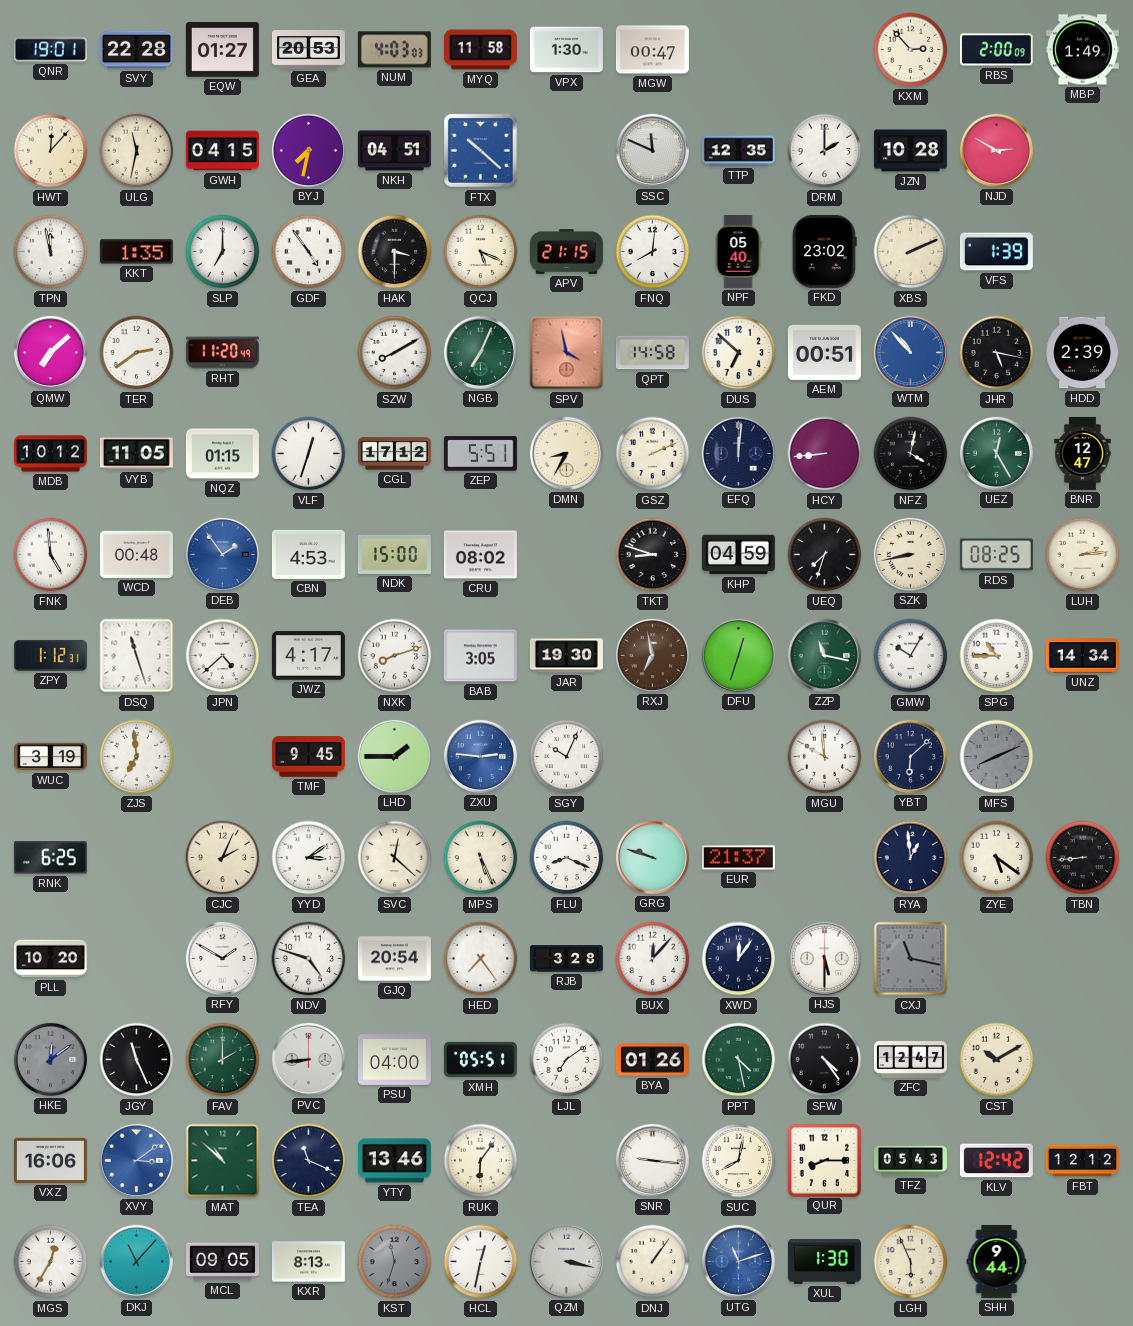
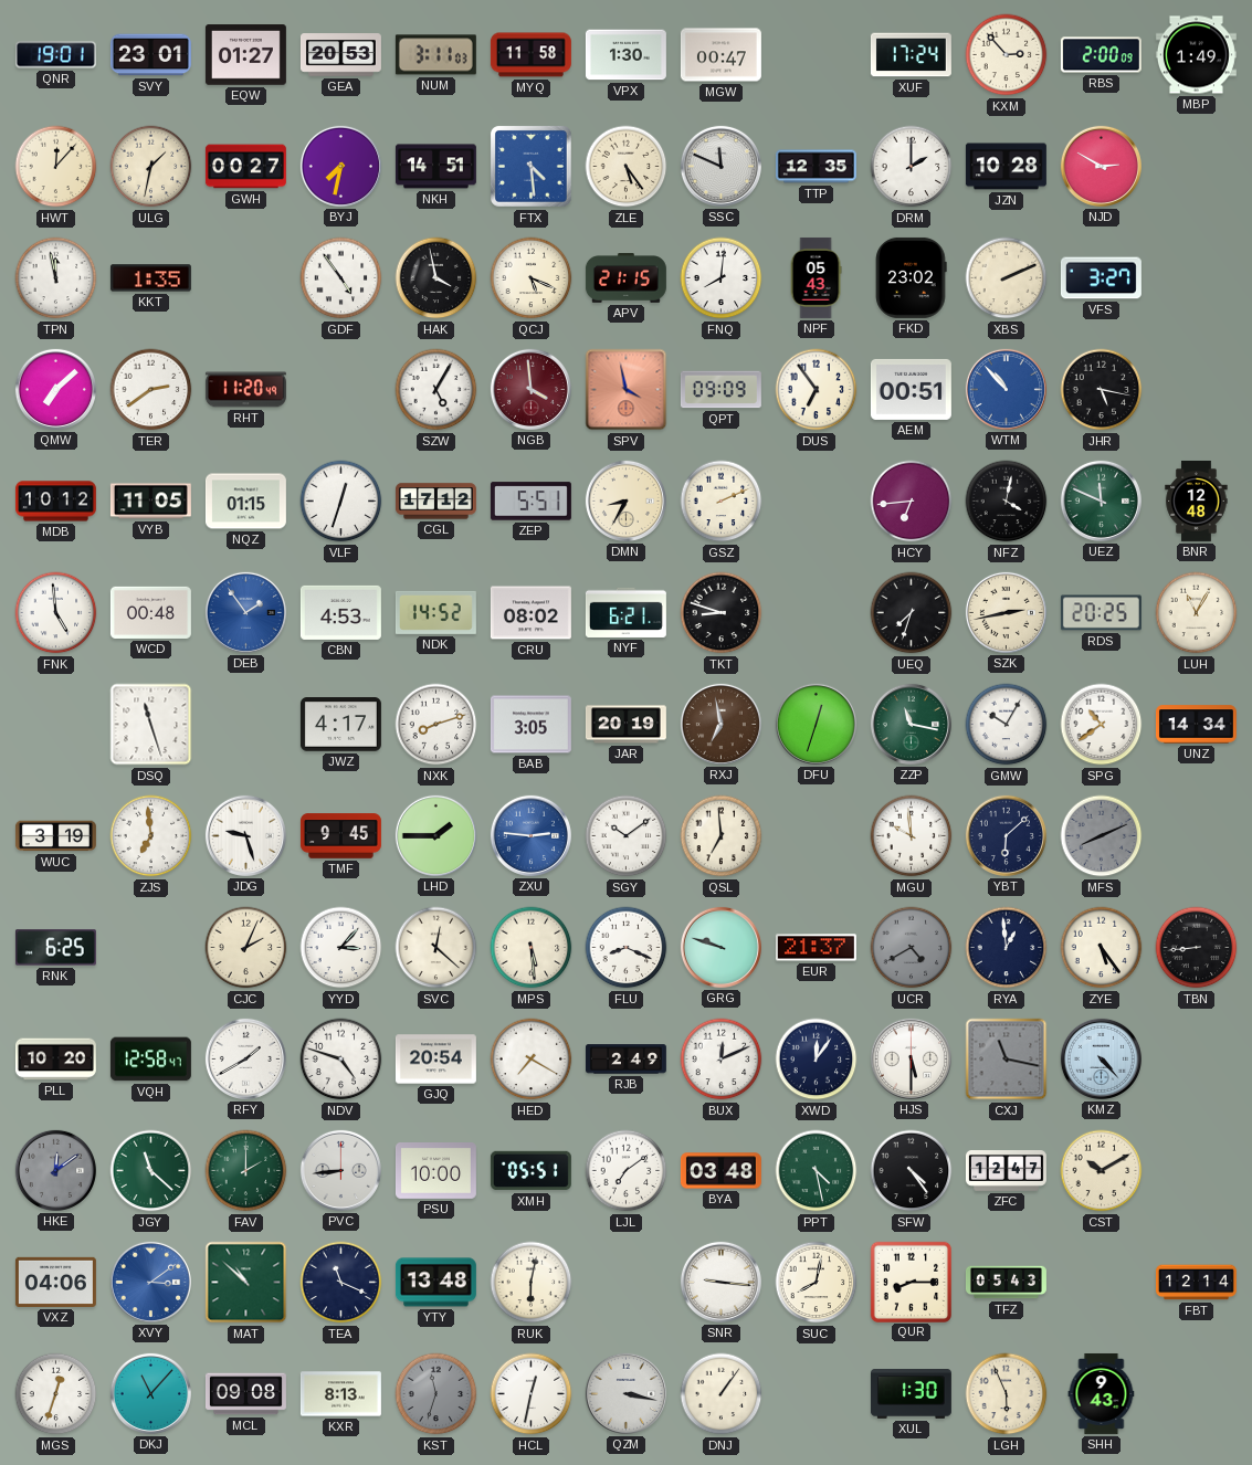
SVY: 22:28 -> 23:01 (150, 55)
NUM: 4:03 -> 3:11 (435, 55)
XUF: none -> 17:24 (911, 55)
ULG: 11:32 -> 1:32 (151, 167)
GWH: 04:15 -> 00:27 (245, 167)
NKH: 04:51 -> 14:51 (435, 167)
FTX: 10:22 -> 4:29 (532, 167)
ZLE: none -> 5:24 (627, 167)
SLP: 7:00 -> none (223, 252)
HAK: 3:30 -> 3:58 (436, 278)
NPF: 05:40 -> 05:43 (816, 277)
VFS: 1:39 -> 3:27 (1101, 278)
SZW: 8:10 -> 5:05 (436, 390)
NGB: 7:04 -> 3:59 (530, 389)
NGB dial: green -> burgundy (530, 389)
QPT: 14:58 -> 09:09 (720, 390)
DUS: 6:52 -> 6:54 (817, 390)
HDD: 2:39 -> none (1082, 353)
EFQ: 12:01 -> none (738, 453)
HCY: 8:44 -> 6:44 (912, 502)
UEZ: 12:25 -> 11:49 (1101, 500)
BNR: 12:47 -> 12:48 (1197, 500)
NDK: 15:00 -> 14:52 (435, 612)
NYF: none -> 6:21 (625, 612)
KHP: 04:59 -> none (738, 555)
SZK: 8:43 -> 2:43 (1006, 612)
RDS: 08:25 -> 20:25 (1101, 613)
LUH: 2:14 -> 11:05 (1197, 613)
ZPY: 1:12 -> none (50, 655)
JPN: 4:38 -> none (223, 656)
JAR: 19:30 -> 20:19 (625, 725)
SPG: 10:45 -> 10:39 (1102, 725)
JDG: none -> 9:27 (245, 835)
SGY: 10:04 -> 10:09 (627, 836)
QSL: none -> 6:59 (722, 836)
YYD: 3:09 -> 3:07 (341, 948)
MPS: 5:26 -> 5:29 (532, 948)
UCR: none -> 4:40 (912, 948)
ZYE: 5:21 -> 5:24 (1102, 948)
VQH: none -> 12:58 (150, 1060)
RFY: 1:50 -> 1:40 (245, 1058)
HED: 7:24 -> 7:20 (532, 1060)
RJB: 3:28 -> 2:49 (625, 1060)
BUX: 12:07 -> 12:11 (722, 1060)
KMZ: none -> 4:23 (1101, 1058)
JGY: 11:26 -> 11:22 (151, 1171)
JGY dial: black -> green (151, 1171)
PSU: 04:00 -> 10:00 (435, 1171)
BYA: 01:26 -> 03:48 (720, 1171)
VXZ: 16:06 -> 04:06 (55, 1282)
YTY: 13:46 -> 13:48 (435, 1283)
RUK: 6:06 -> 6:02 (532, 1283)
KLV: 12:42 -> none (996, 1161)
FBT: 12:12 -> 12:14 (1196, 1283)
MGS: 12:35 -> 12:33 (56, 1394)
MCL: 09:05 -> 09:08 (245, 1394)
UTG: 11:12 -> none (738, 1261)
SHH: 9:44 -> 9:43 (1102, 1393)
